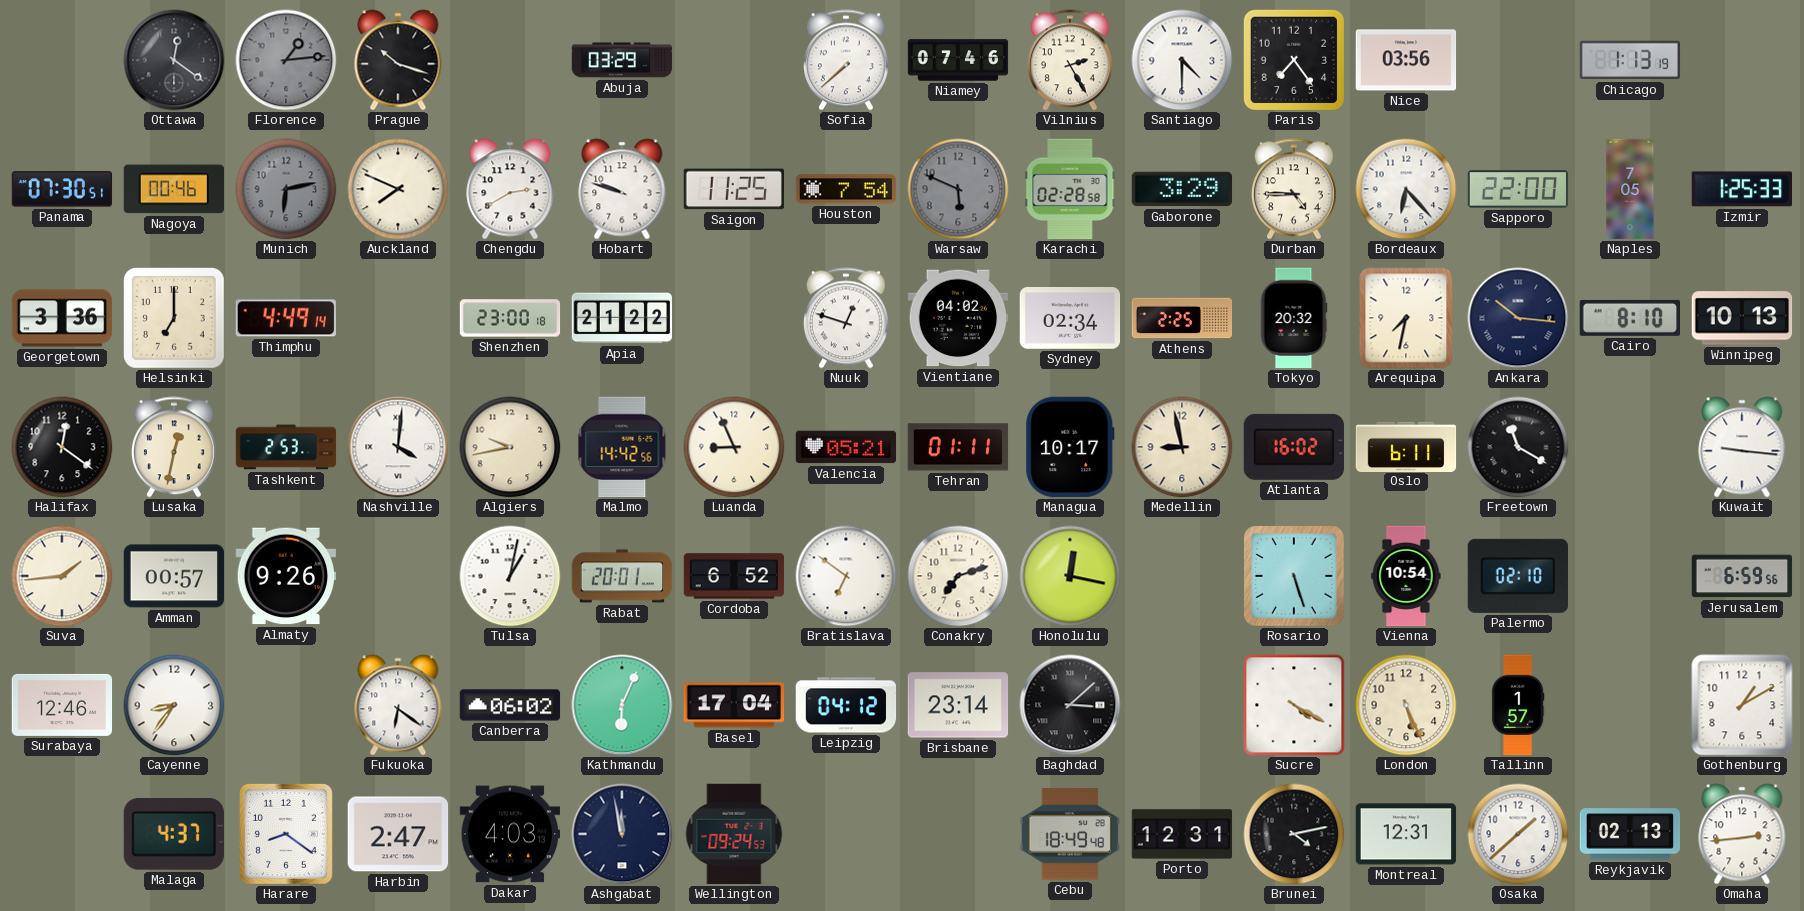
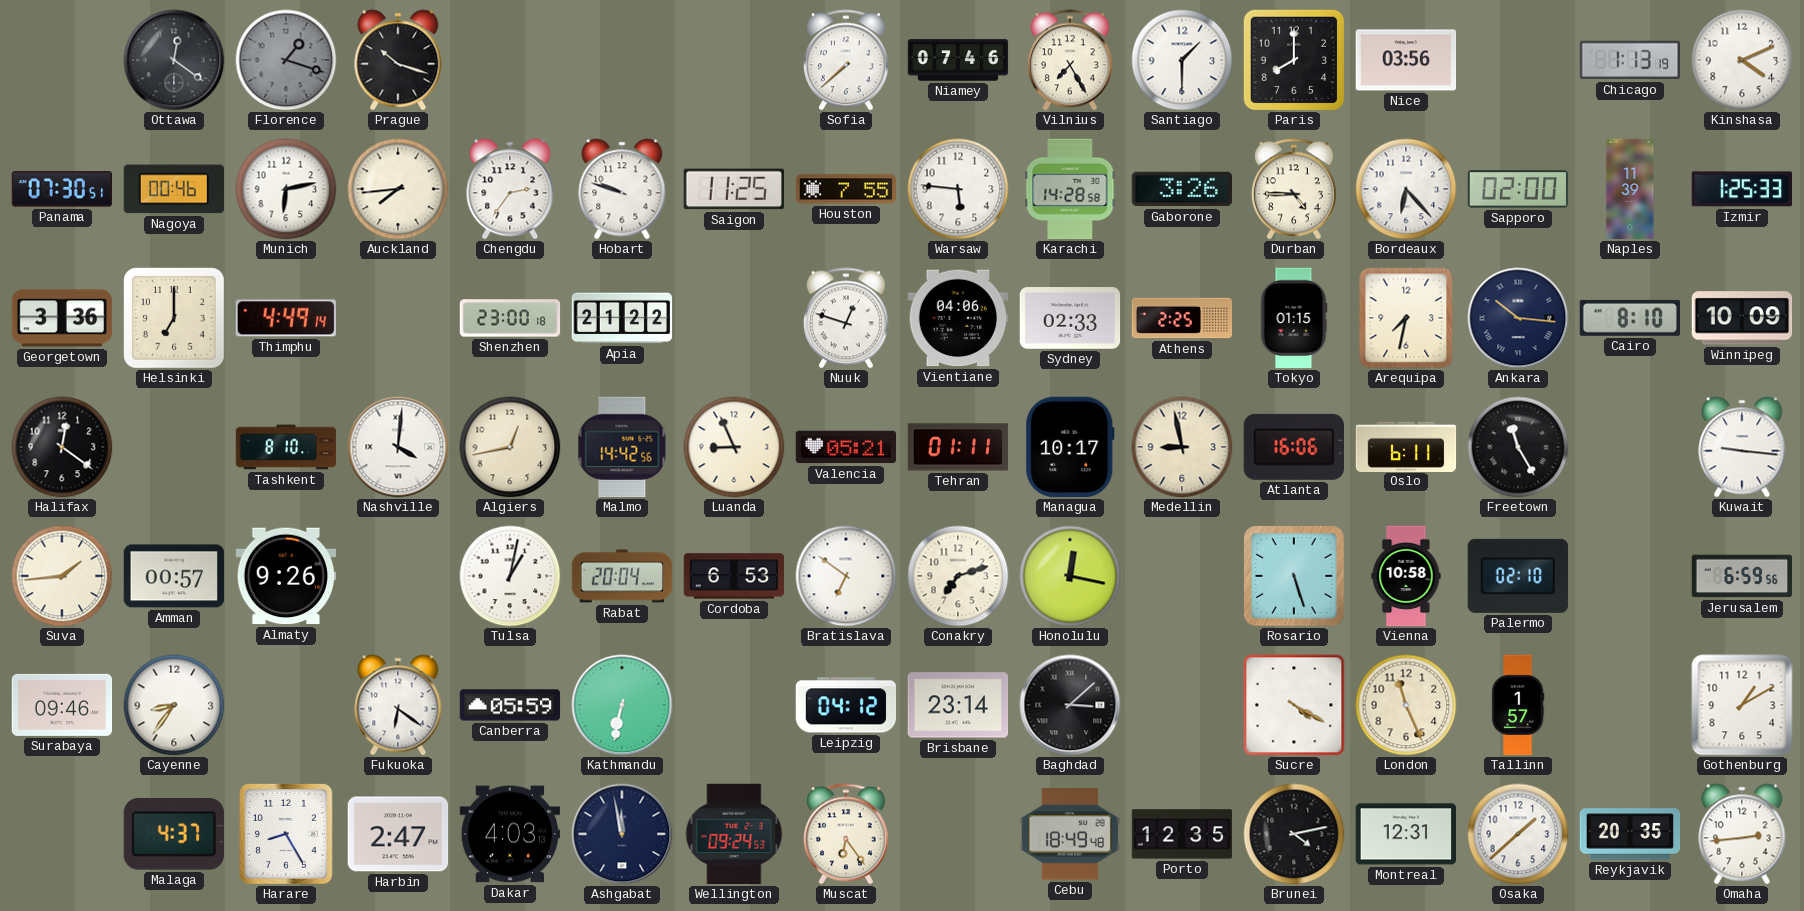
Florence: 1:14 -> 1:18 (286, 60)
Abuja: 03:29 -> none (622, 60)
Vilnius: 2:25 -> 7:25 (1070, 60)
Santiago: 4:30 -> 1:30 (1182, 60)
Paris: 7:24 -> 8:00 (1293, 59)
Kinshasa: none -> 4:11 (1742, 60)
Munich dial: grey -> white (286, 189)
Auckland: 7:49 -> 7:44 (398, 189)
Chengdu: 2:40 -> 2:36 (510, 189)
Houston: 7:54 -> 7:55 (846, 189)
Warsaw: 5:49 -> 5:46 (958, 189)
Warsaw dial: grey -> white (958, 189)
Karachi: 02:28 -> 14:28 (1070, 189)
Gaborone: 3:29 -> 3:26 (1182, 189)
Sapporo: 22:00 -> 02:00 (1518, 189)
Naples: 7:05 -> 11:39 (1630, 189)
Vientiane: 04:02 -> 04:06 (958, 318)
Sydney: 02:34 -> 02:33 (1070, 319)
Tokyo: 20:32 -> 01:15 (1294, 318)
Winnipeg: 10:13 -> 10:09 (1742, 318)
Lusaka: 12:32 -> none (174, 447)
Tashkent: 2:53 -> 8:10 (286, 447)
Algiers: 9:43 -> 12:43 (510, 447)
Atlanta: 16:02 -> 16:06 (1294, 447)
Freetown: 11:20 -> 11:25 (1518, 447)
Rabat: 20:01 -> 20:04 (622, 576)
Cordoba: 6:52 -> 6:53 (734, 576)
Vienna: 10:54 -> 10:58 (1406, 576)
Surabaya: 12:46 -> 09:46 (62, 705)
Canberra: 06:02 -> 05:59 (510, 705)
Kathmandu: 6:04 -> 6:32 (622, 705)
Basel: 17:04 -> none (734, 705)
London: 5:26 -> 11:26 (1406, 705)
Harare: 8:21 -> 8:25 (286, 834)
Muscat: none -> 6:24 (846, 834)
Porto: 12:31 -> 12:35 (1182, 834)
Reykjavik: 02:13 -> 20:35 (1630, 834)
